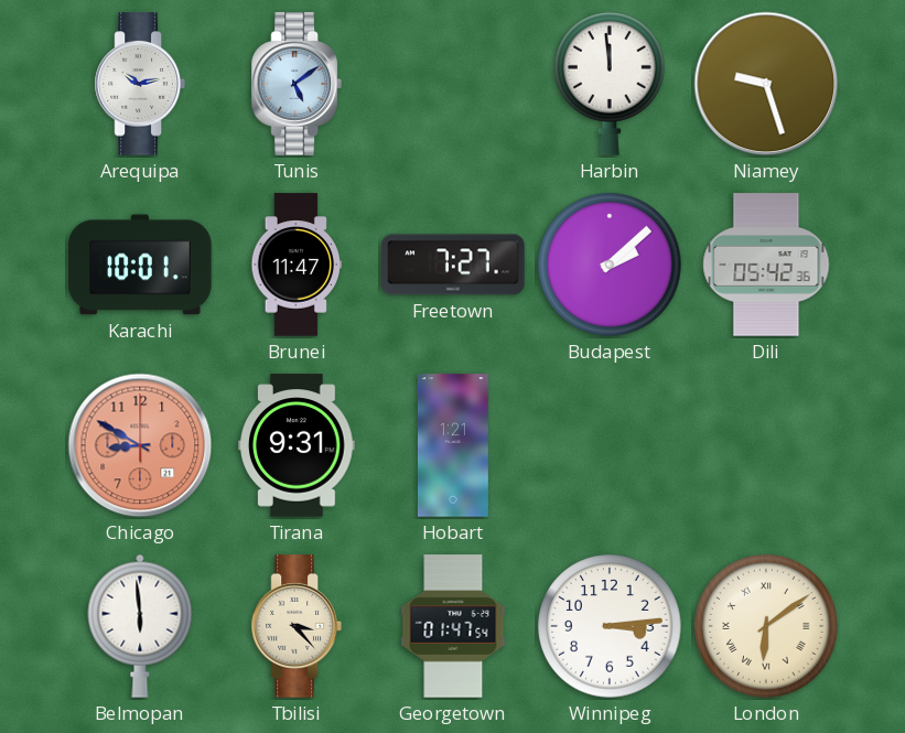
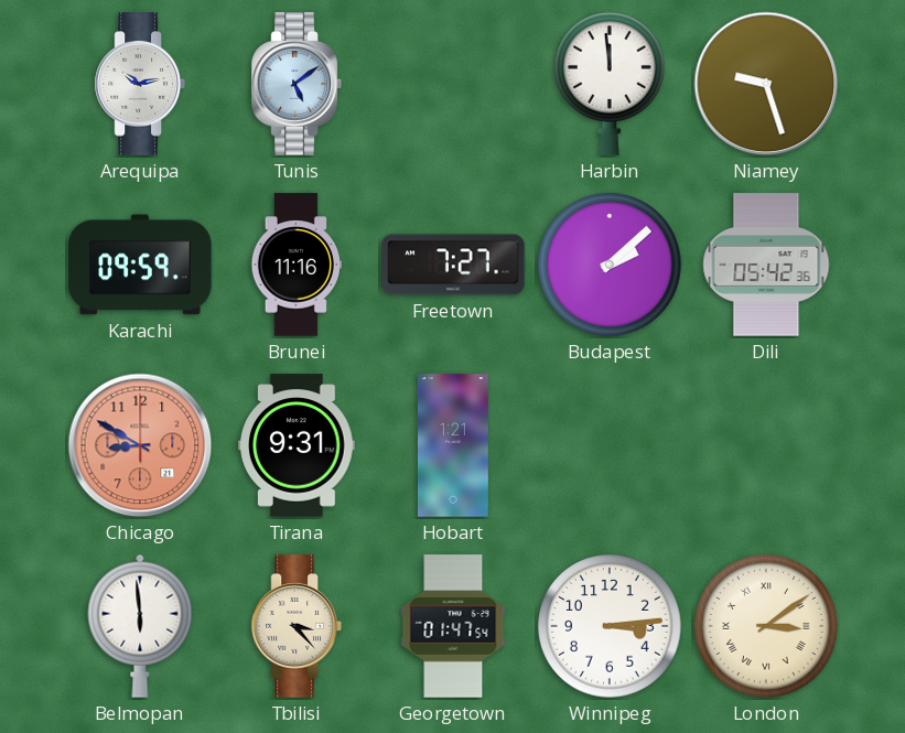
Karachi: 10:01 -> 09:59 (140, 265)
Brunei: 11:47 -> 11:16 (297, 265)
London: 6:09 -> 3:09 (766, 626)
